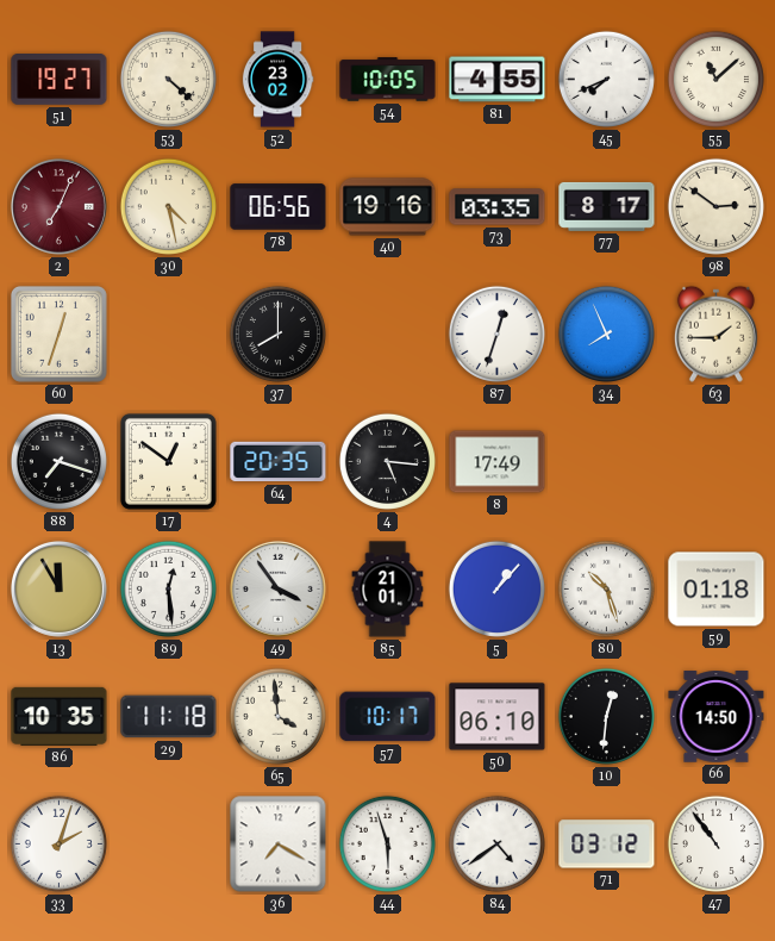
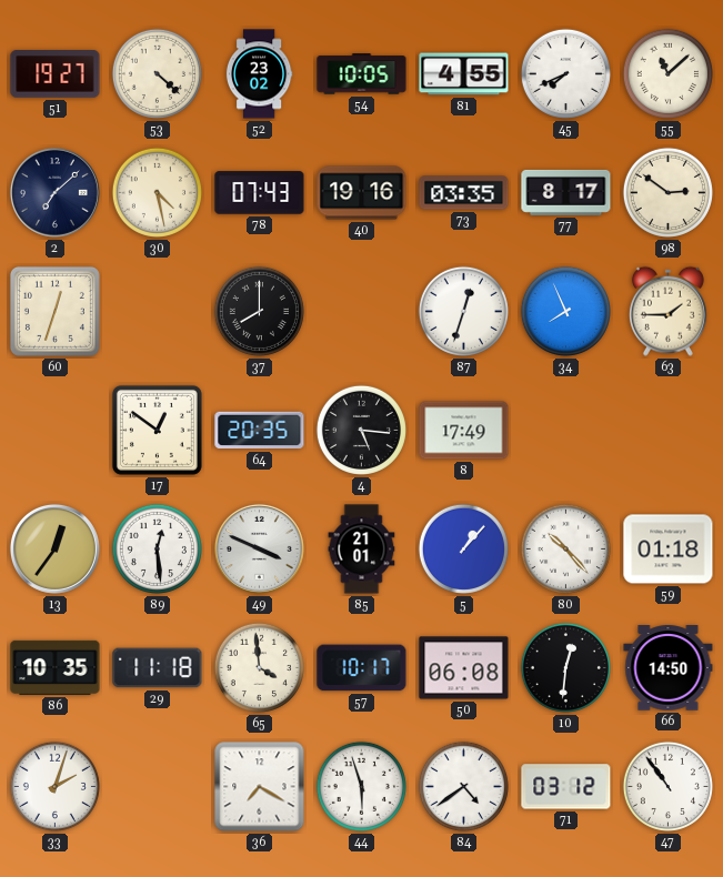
2: 7:04 -> 7:08 (54, 192)
2 dial: burgundy -> navy (54, 192)
78: 06:56 -> 07:43 (260, 193)
88: 7:18 -> none (58, 461)
13: 11:55 -> 12:36 (54, 548)
49: 3:54 -> 3:49 (259, 548)
80: 10:27 -> 10:23 (565, 548)
50: 06:10 -> 06:08 (464, 668)
